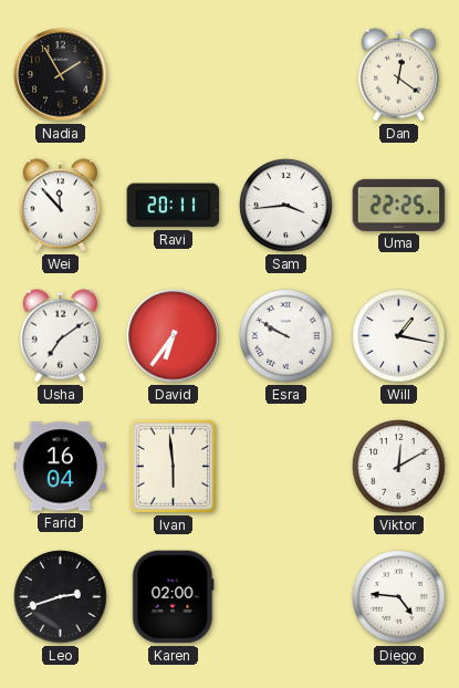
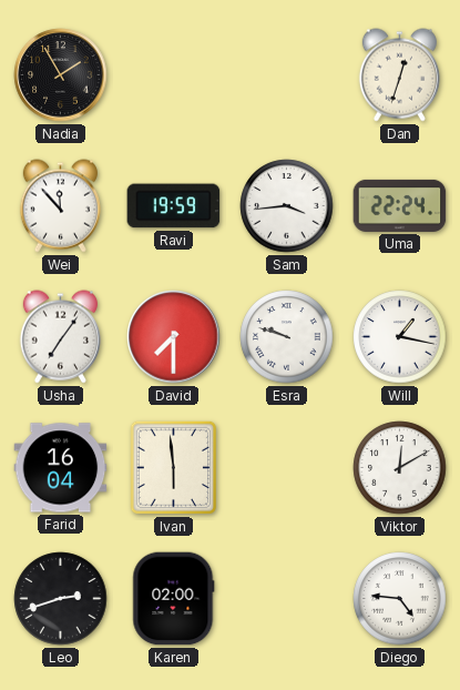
Dan: 12:21 -> 12:33 (399, 75)
Ravi: 20:11 -> 19:59 (174, 206)
Uma: 22:25 -> 22:24 (400, 205)
Usha: 7:09 -> 7:06 (60, 337)
David: 6:36 -> 7:30 (174, 337)
Esra: 9:50 -> 9:48 (287, 337)
